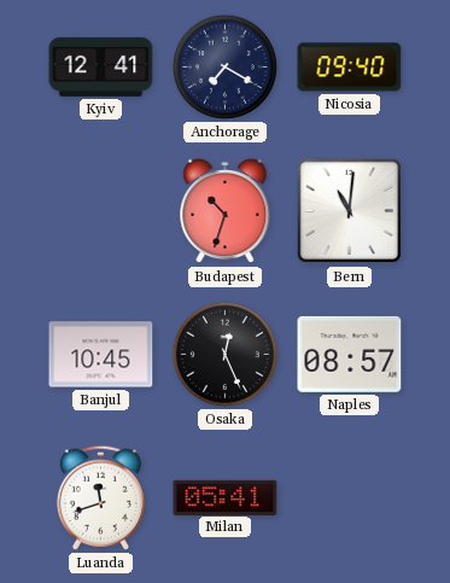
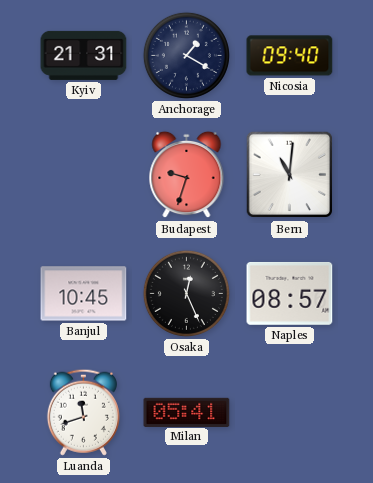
Kyiv: 12:41 -> 21:31 (84, 55)
Anchorage: 7:20 -> 1:20 (186, 55)
Budapest: 10:33 -> 9:33 (187, 175)
